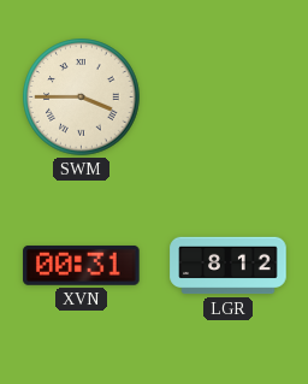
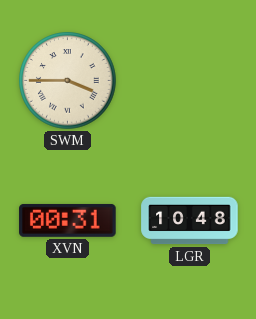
LGR: 8:12 -> 10:48 (190, 221)
